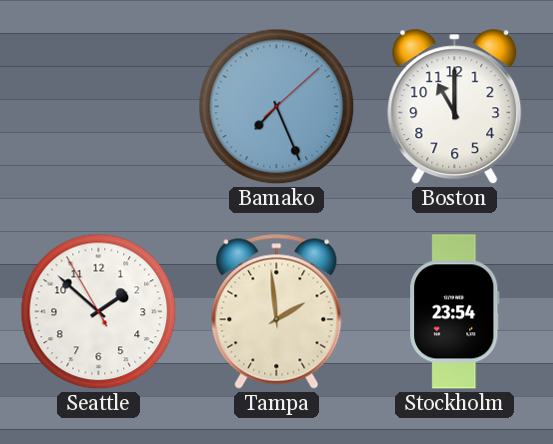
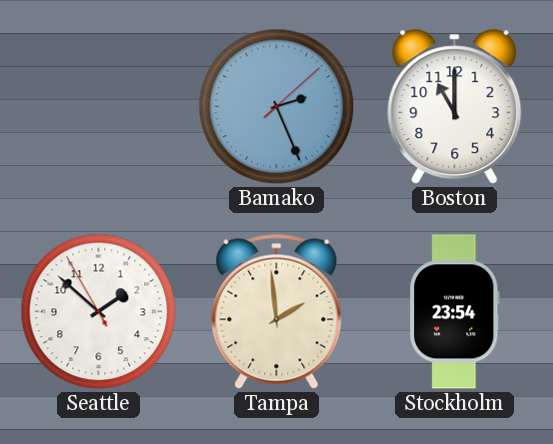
Bamako: 7:26 -> 2:26 (277, 107)
